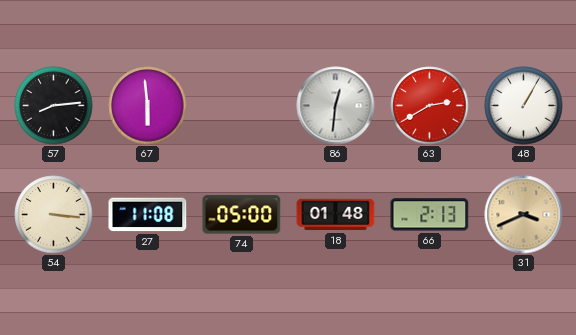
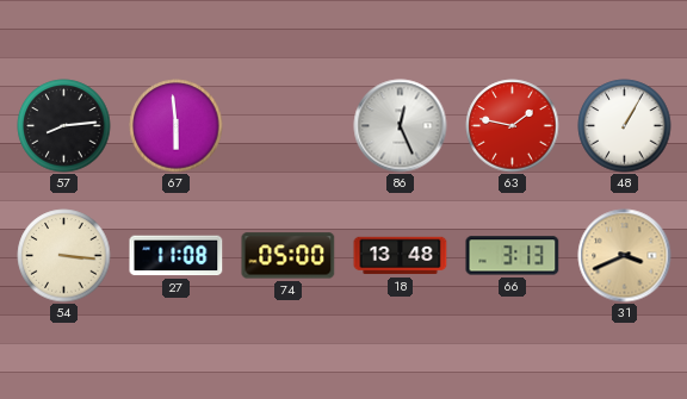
86: 12:31 -> 12:26 (401, 126)
63: 2:40 -> 1:47 (513, 126)
18: 01:48 -> 13:48 (401, 256)
66: 2:13 -> 3:13 (513, 256)
